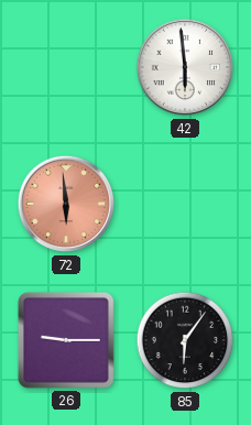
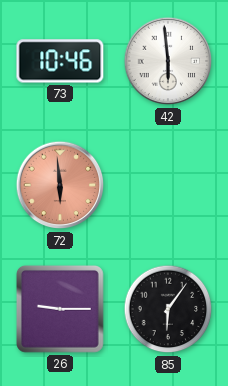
73: none -> 10:46 (60, 61)
